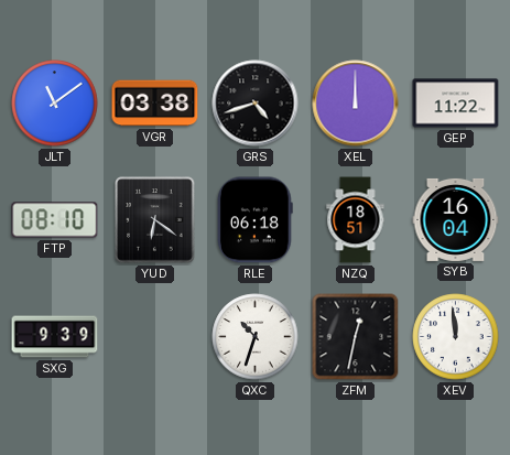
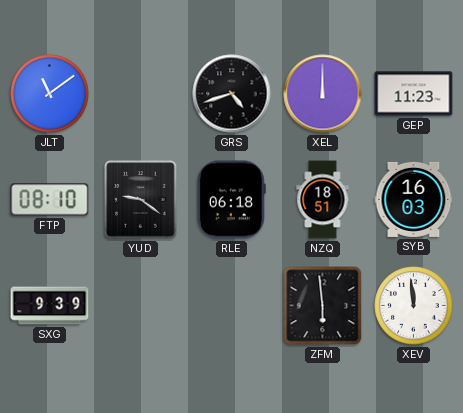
VGR: 03:38 -> none (155, 104)
GEP: 11:22 -> 11:23 (414, 94)
YUD: 6:21 -> 9:21 (141, 200)
SYB: 16:04 -> 16:03 (414, 199)
QXC: 10:33 -> none (256, 337)
ZFM: 12:32 -> 5:59 (323, 306)
